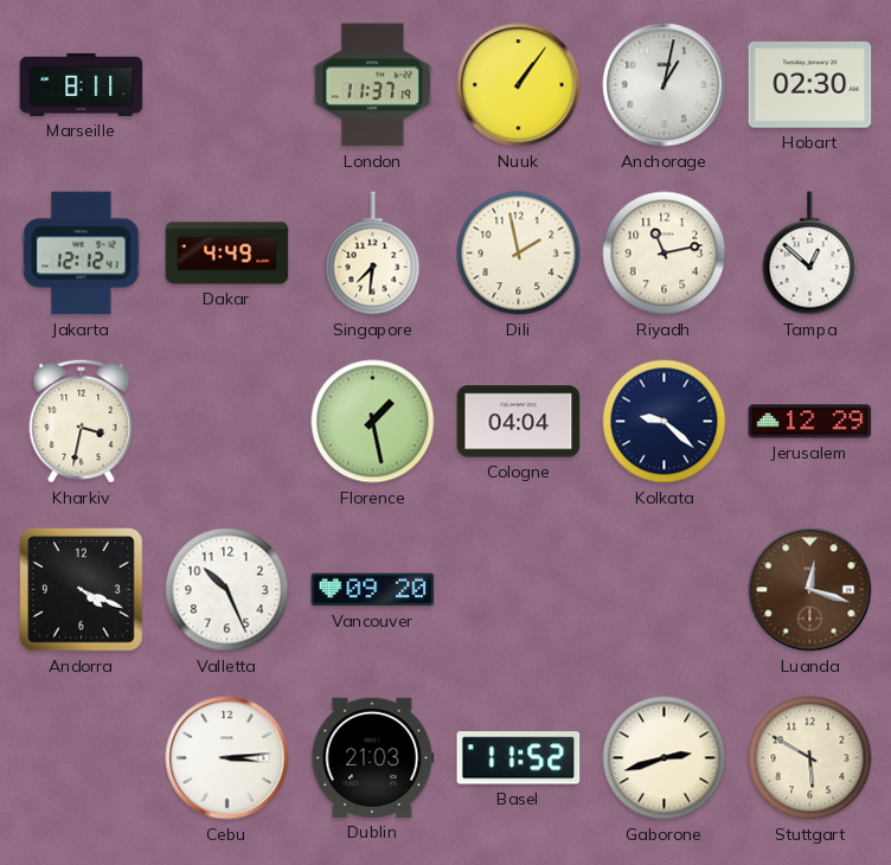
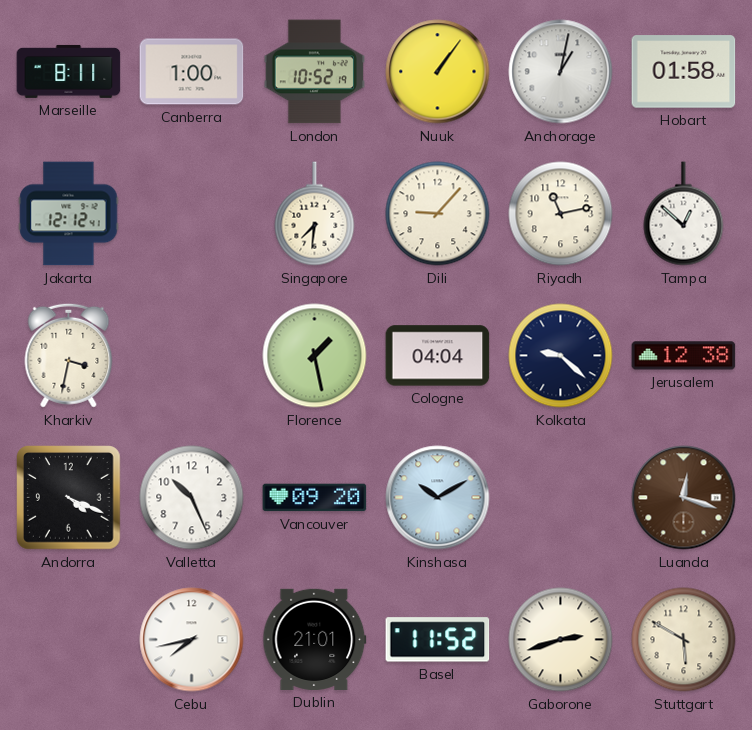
Canberra: none -> 1:00 (192, 72)
London: 11:37 -> 10:52 (314, 72)
Hobart: 02:30 -> 01:58 (684, 72)
Dakar: 4:49 -> none (227, 254)
Dili: 1:58 -> 9:07 (438, 214)
Jerusalem: 12:29 -> 12:38 (684, 356)
Kinshasa: none -> 10:10 (438, 498)
Cebu: 3:14 -> 7:43 (192, 640)
Dublin: 21:03 -> 21:01 (315, 639)
